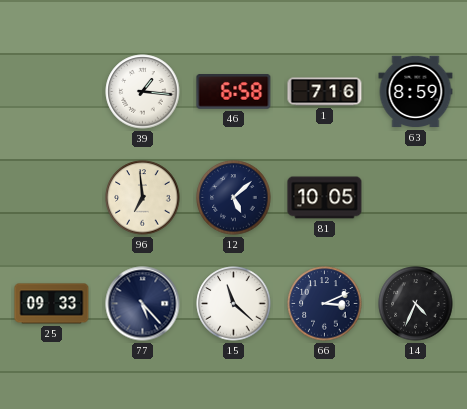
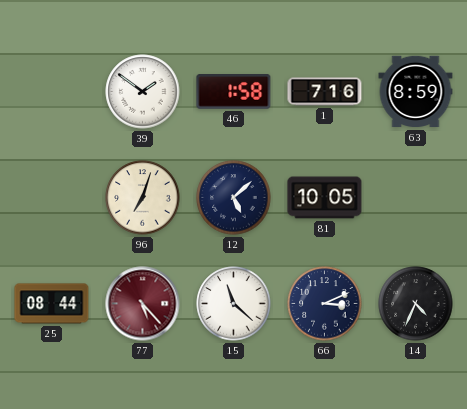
39: 1:16 -> 1:51 (143, 92)
46: 6:58 -> 1:58 (234, 92)
96: 6:59 -> 7:03 (143, 198)
25: 09:33 -> 08:44 (52, 304)
77 dial: navy -> burgundy (143, 304)
